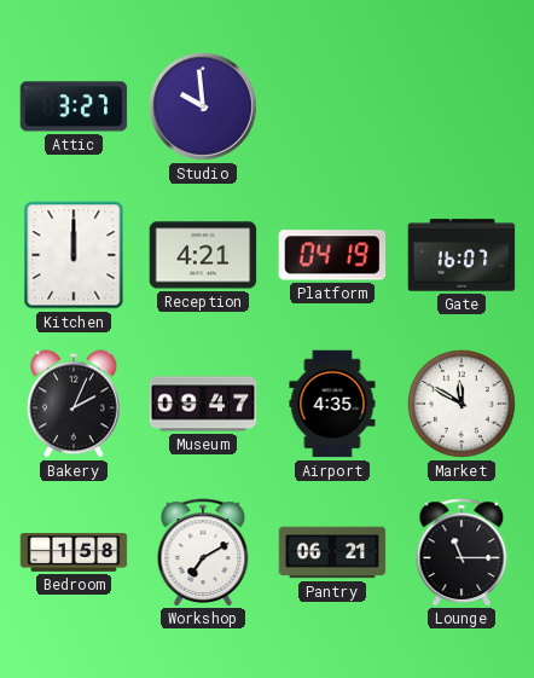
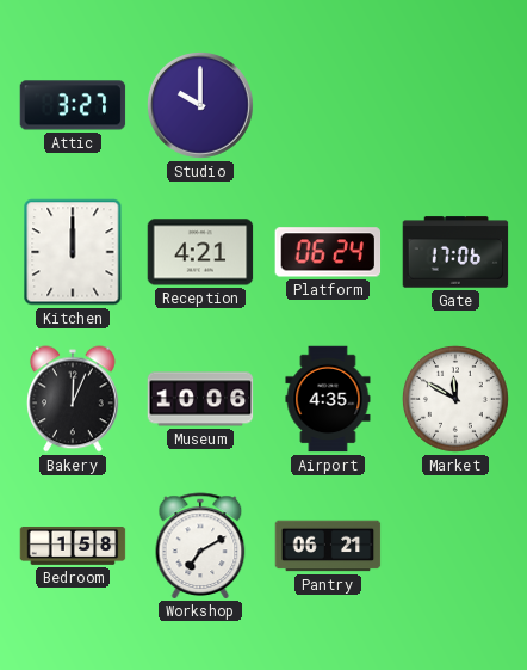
Studio: 9:59 -> 10:00 (200, 105)
Platform: 04:19 -> 06:24 (328, 252)
Gate: 16:07 -> 17:06 (455, 252)
Bakery: 2:04 -> 12:04 (74, 399)
Museum: 09:47 -> 10:06 (200, 399)
Lounge: 11:15 -> none (462, 552)
